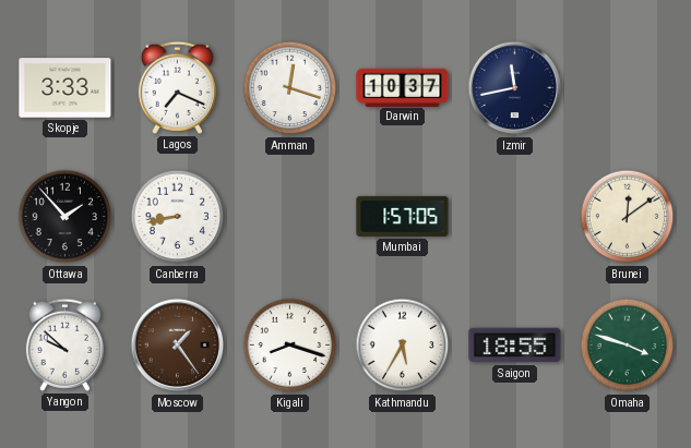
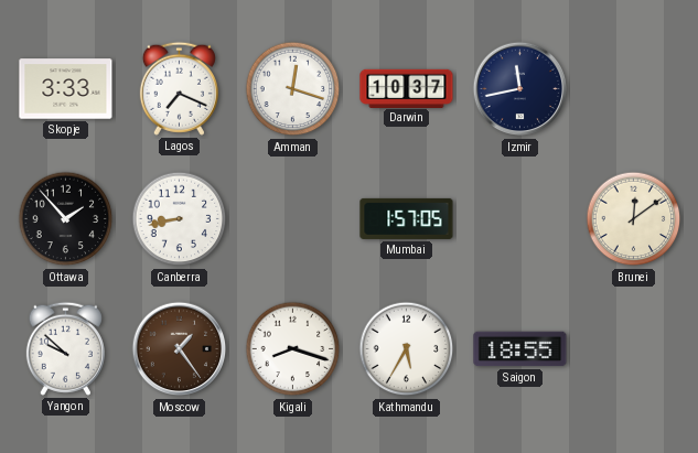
Omaha: 3:48 -> none (628, 346)
